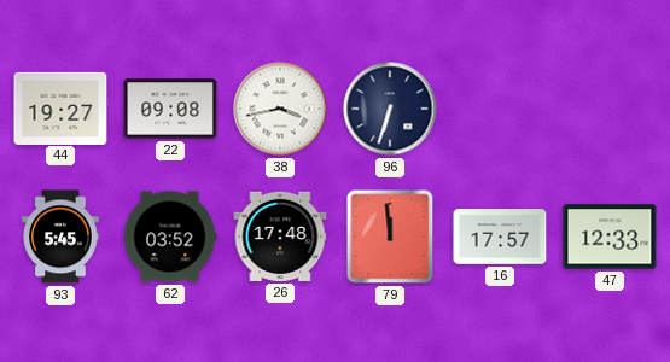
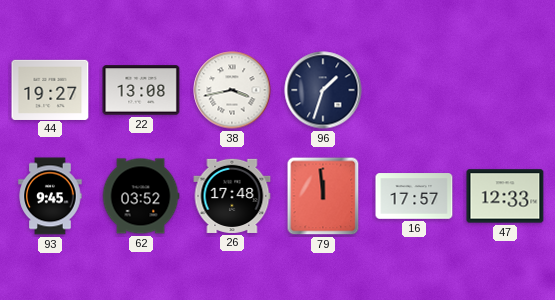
22: 09:08 -> 13:08 (141, 90)
96: 6:33 -> 1:33 (323, 90)
93: 5:45 -> 9:45 (50, 196)
